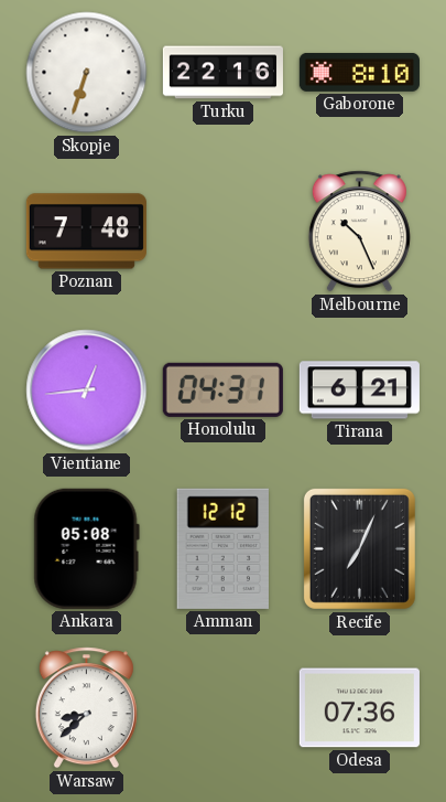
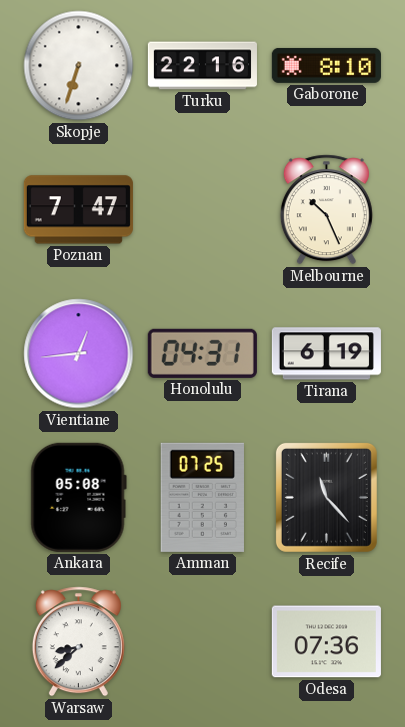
Poznan: 7:48 -> 7:47 (78, 210)
Tirana: 6:21 -> 6:19 (326, 354)
Amman: 12:12 -> 07:25 (202, 497)
Recife: 7:04 -> 11:23 (326, 497)
